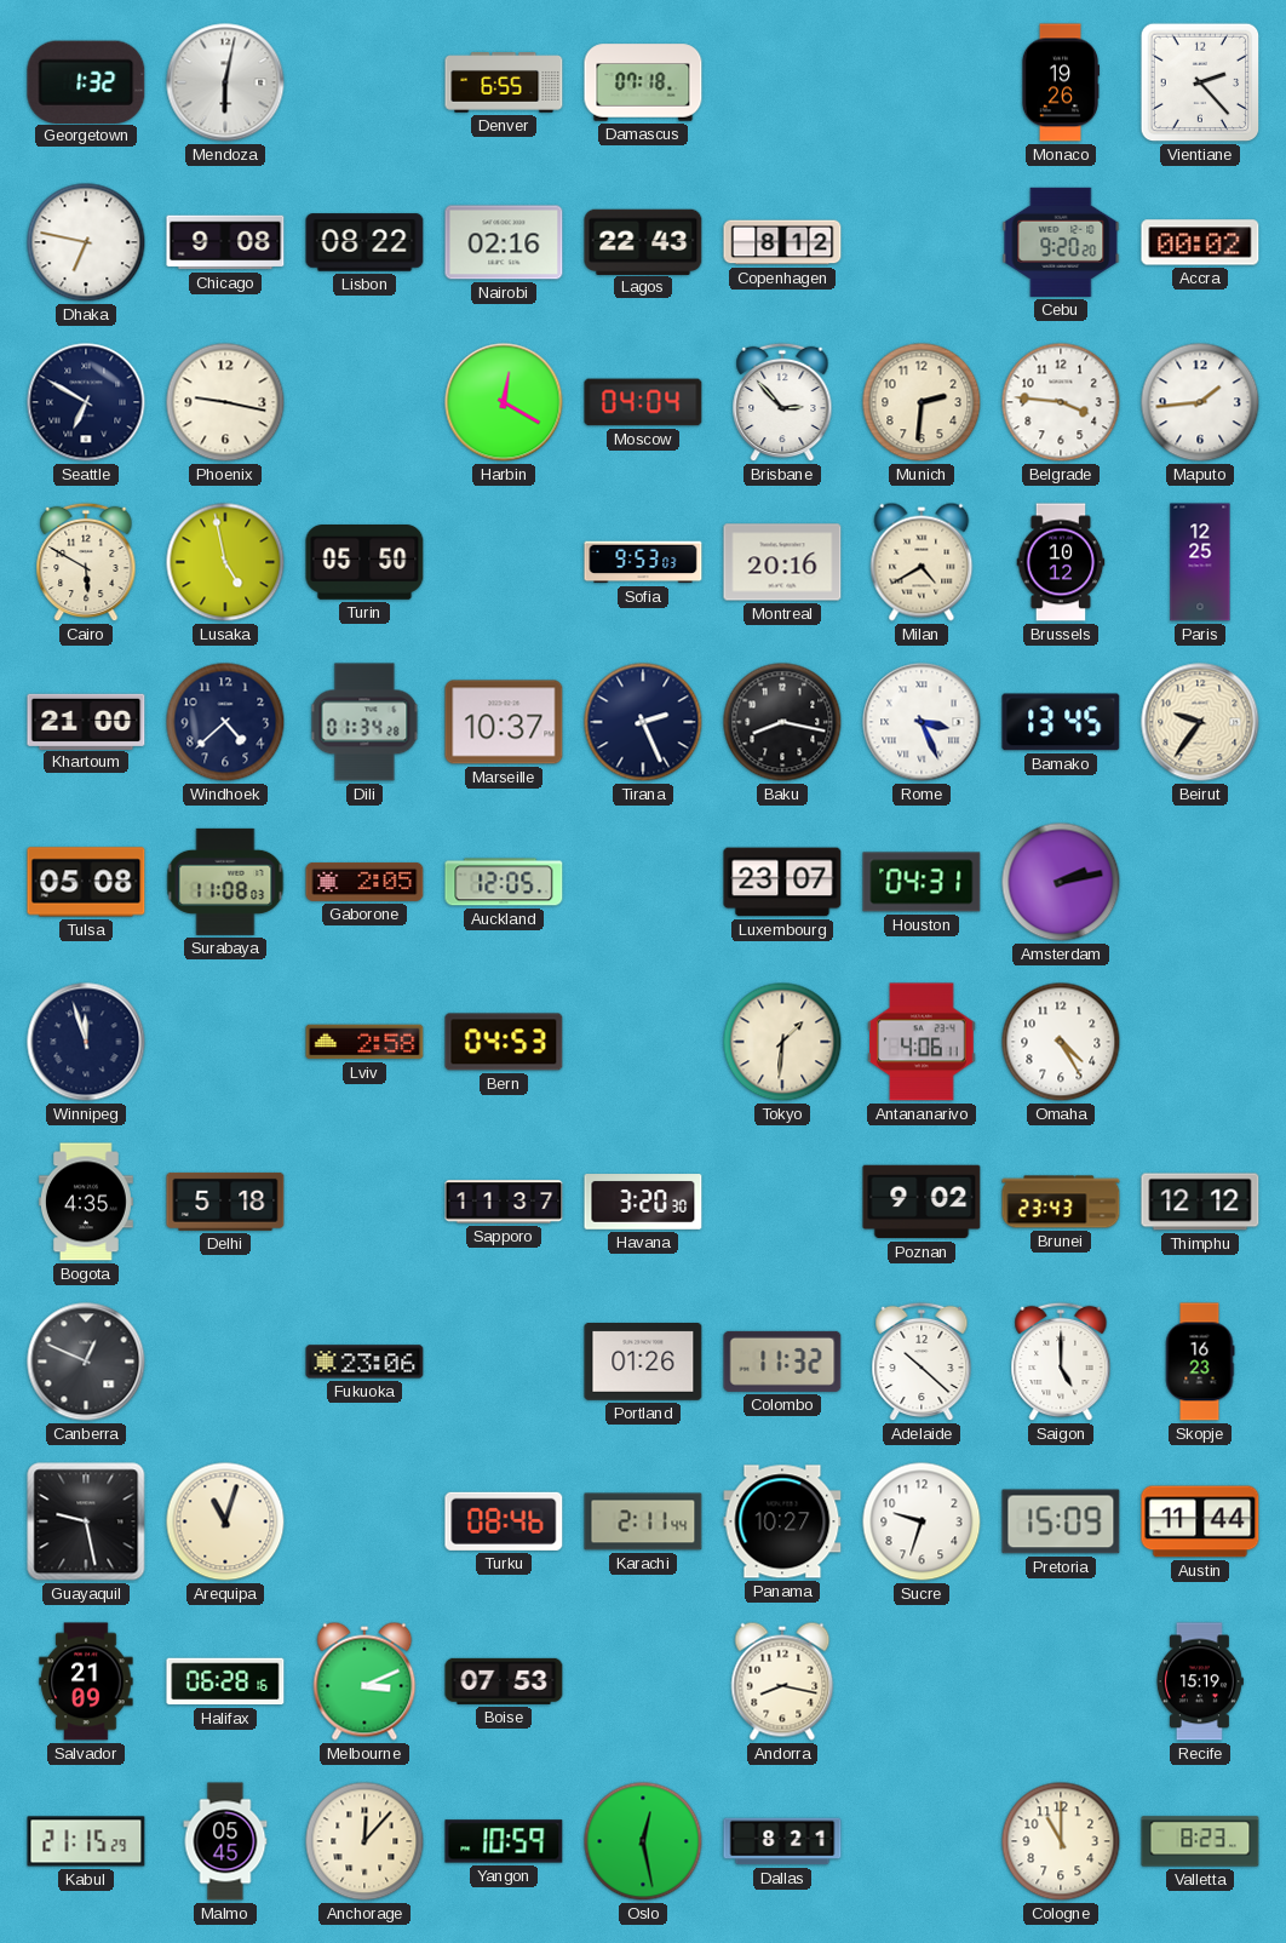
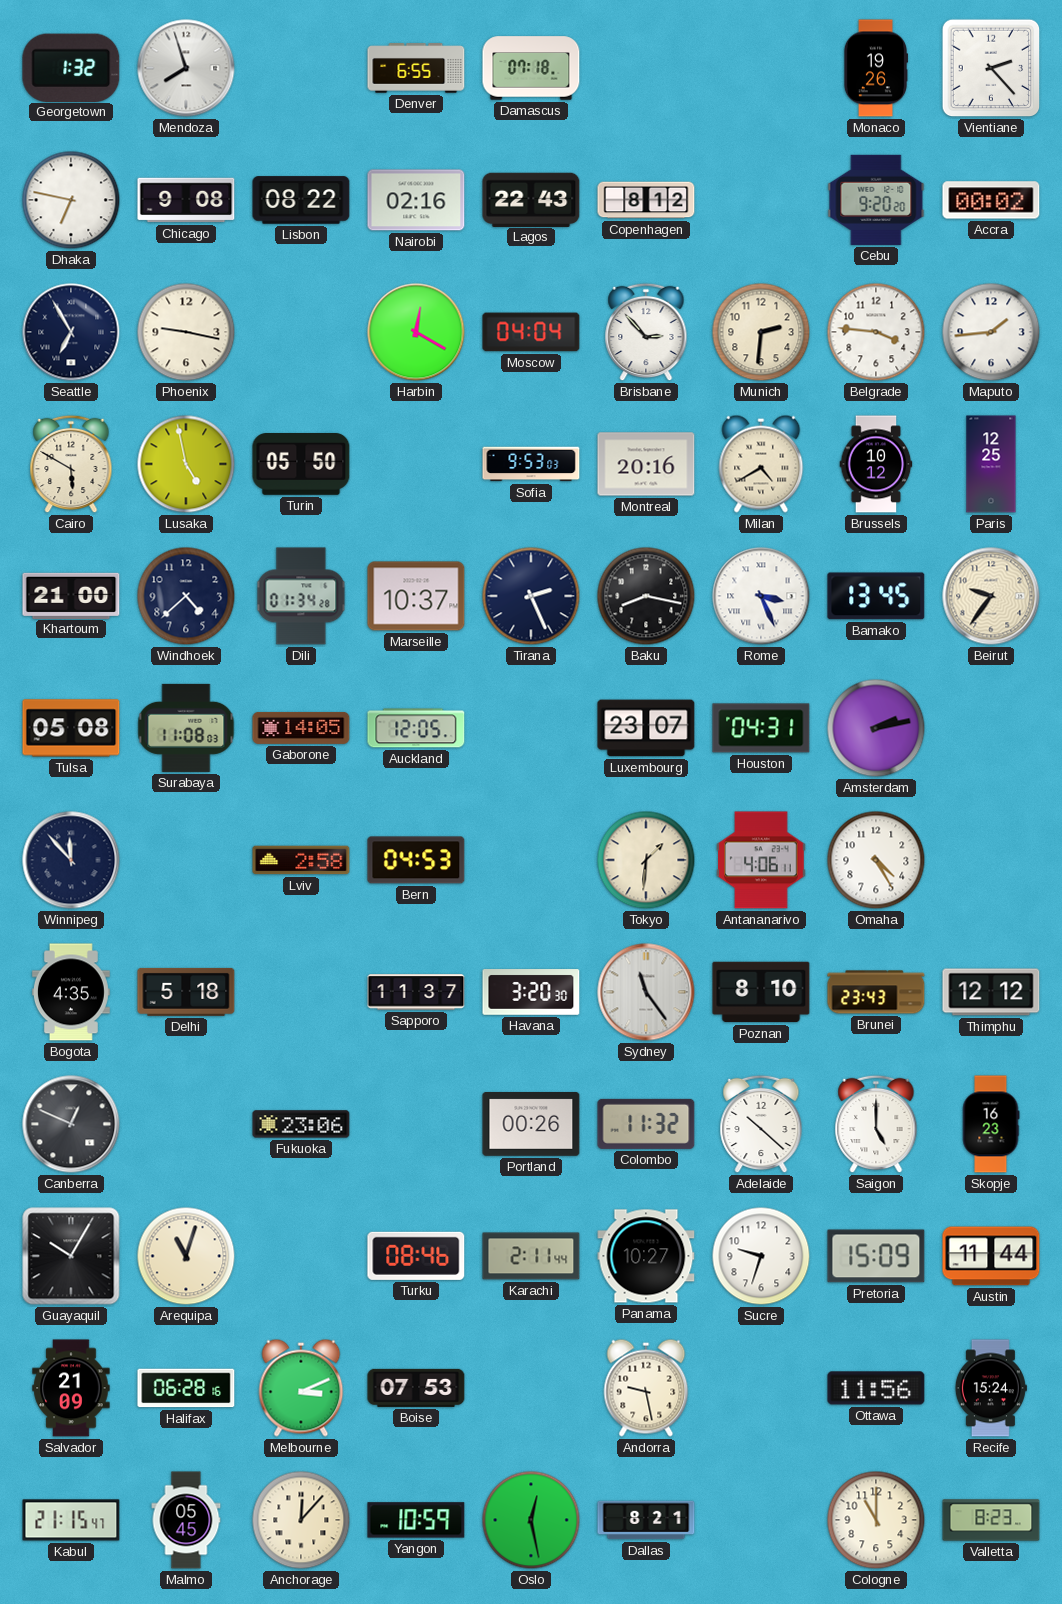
Mendoza: 6:02 -> 7:57 (186, 68)
Seattle: 6:50 -> 6:55 (71, 332)
Gaborone: 2:05 -> 14:05 (301, 728)
Winnipeg: 11:57 -> 11:53 (71, 860)
Sydney: none -> 11:24 (646, 992)
Poznan: 9:02 -> 8:10 (761, 992)
Portland: 01:26 -> 00:26 (531, 1125)
Guayaquil: 9:28 -> 10:05 (71, 1256)
Andorra: 8:17 -> 9:28 (646, 1388)
Ottawa: none -> 11:56 (876, 1388)
Recife: 15:19 -> 15:24 (990, 1388)
Kabul: 21:15:29 -> 21:15:47 (71, 1520)
